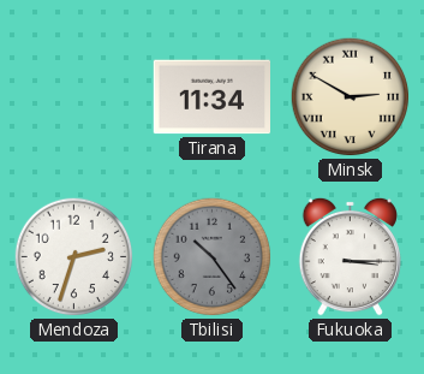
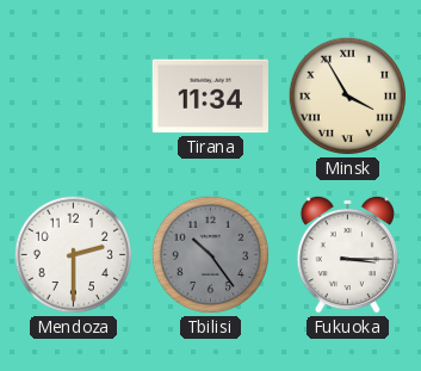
Minsk: 2:50 -> 3:55 (348, 97)
Mendoza: 2:33 -> 2:30 (74, 255)
